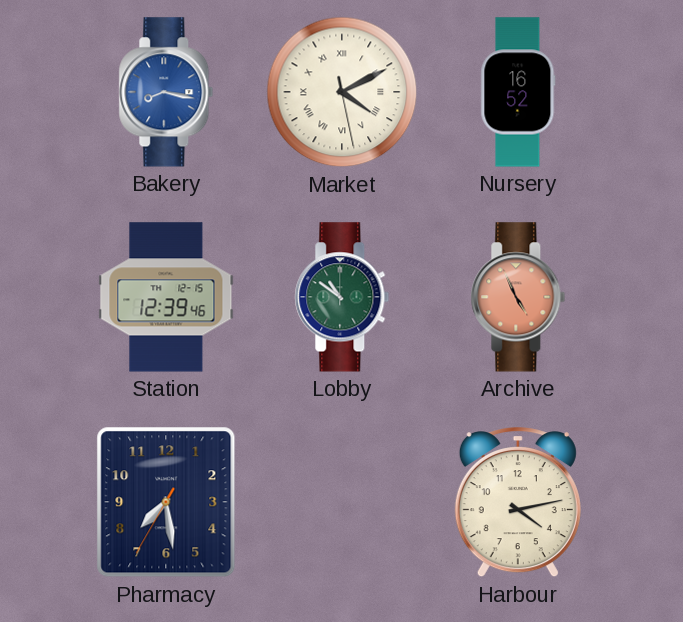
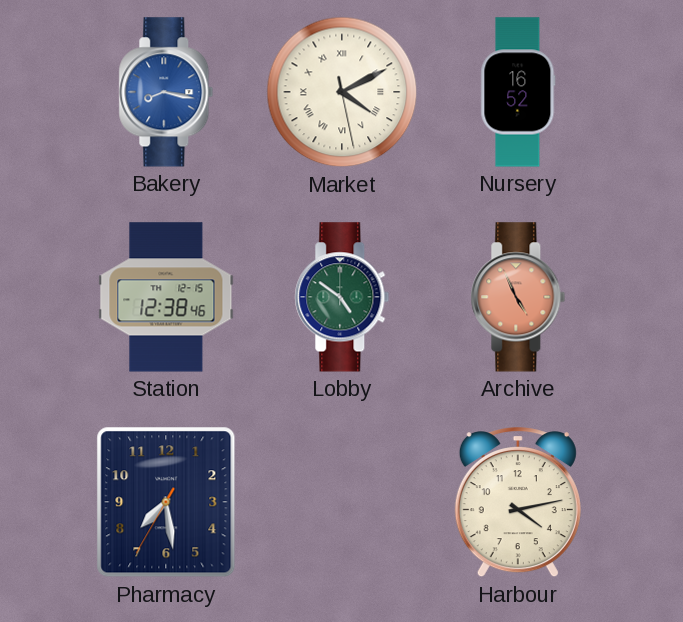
Station: 12:39 -> 12:38 (166, 297)
Lobby: 10:51 -> 4:51 (342, 297)
